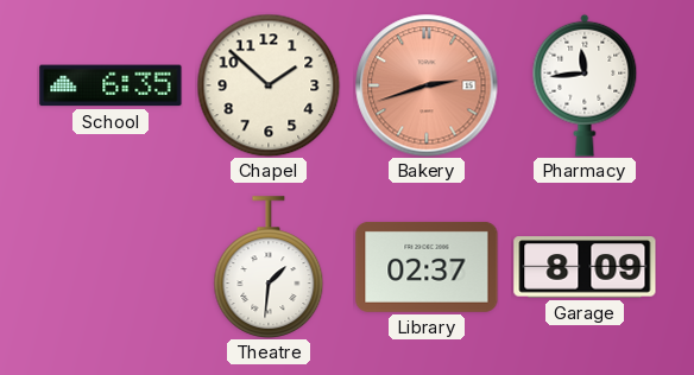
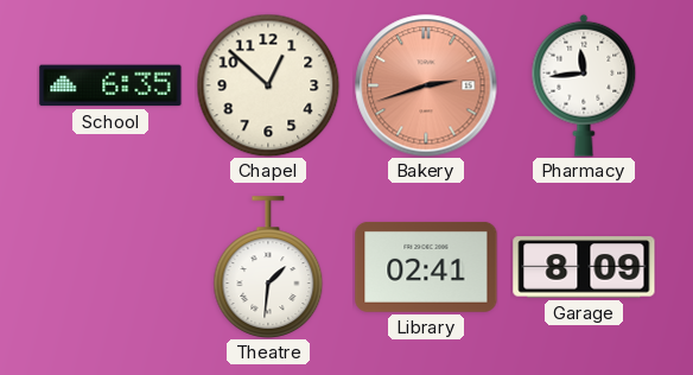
Chapel: 1:52 -> 12:52 (268, 85)
Library: 02:37 -> 02:41 (426, 267)
